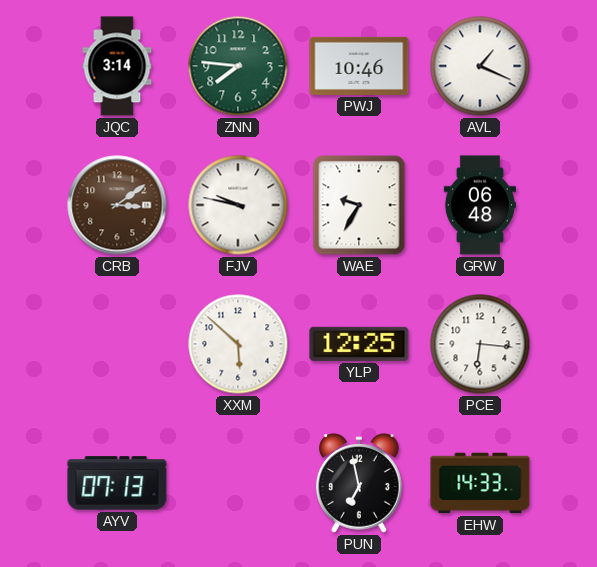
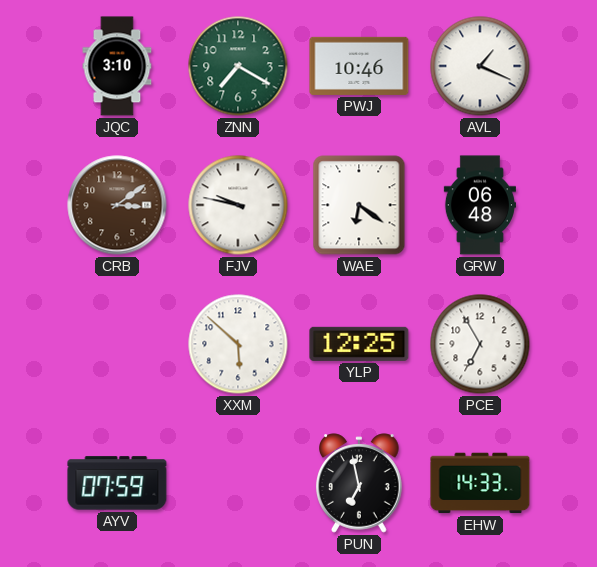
JQC: 3:14 -> 3:10 (117, 66)
ZNN: 7:46 -> 7:20 (238, 66)
WAE: 9:35 -> 6:21 (359, 205)
PCE: 6:16 -> 6:55 (480, 344)
AYV: 07:13 -> 07:59 (117, 483)
